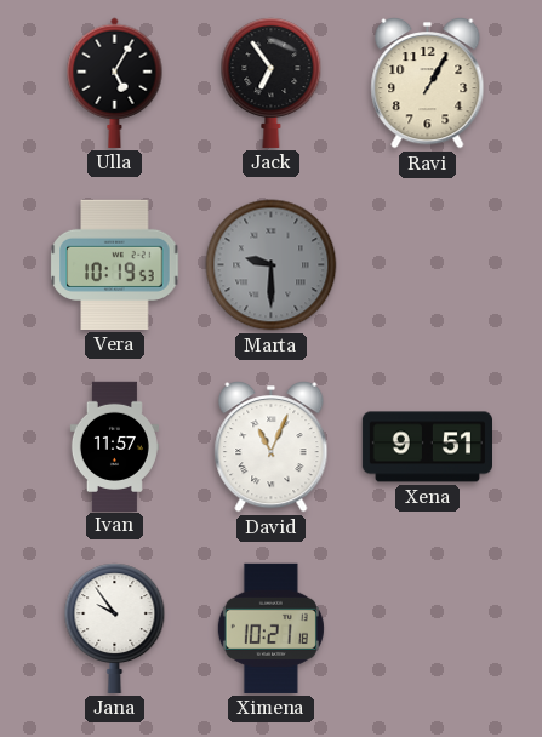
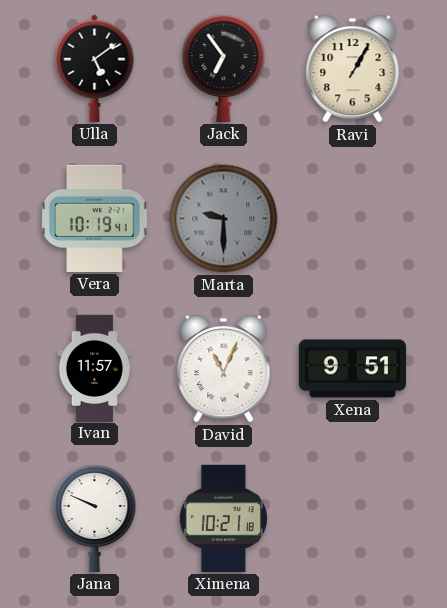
Ulla: 5:05 -> 5:09 (95, 68)
Vera: 10:19:53 -> 10:19:41 (95, 218)
Jana: 9:54 -> 9:49 (95, 518)
